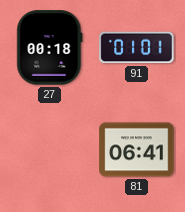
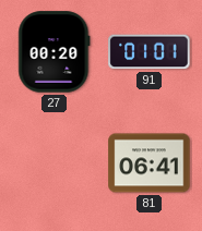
27: 00:18 -> 00:20 (55, 52)
